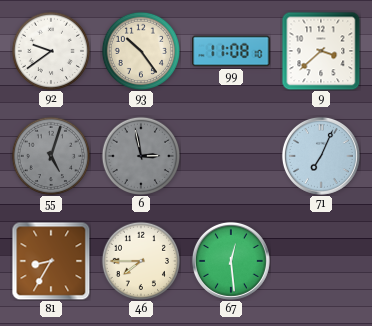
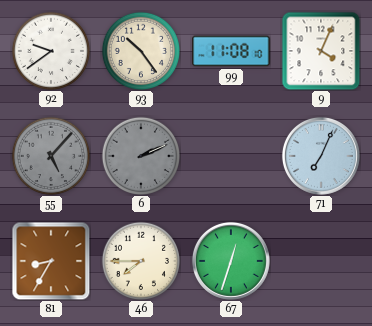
9: 3:38 -> 4:04 (321, 51)
55: 5:03 -> 5:07 (50, 155)
6: 2:58 -> 2:11 (140, 155)
67: 12:29 -> 12:33 (231, 261)
